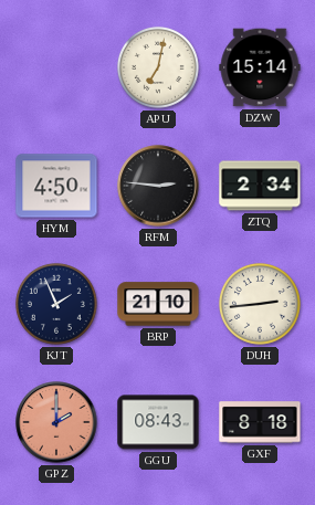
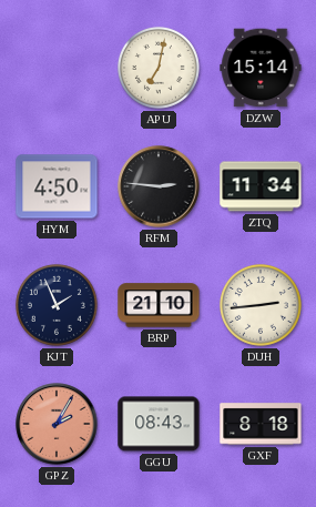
ZTQ: 2:34 -> 11:34 (261, 186)
GPZ: 2:00 -> 2:05 (57, 424)
